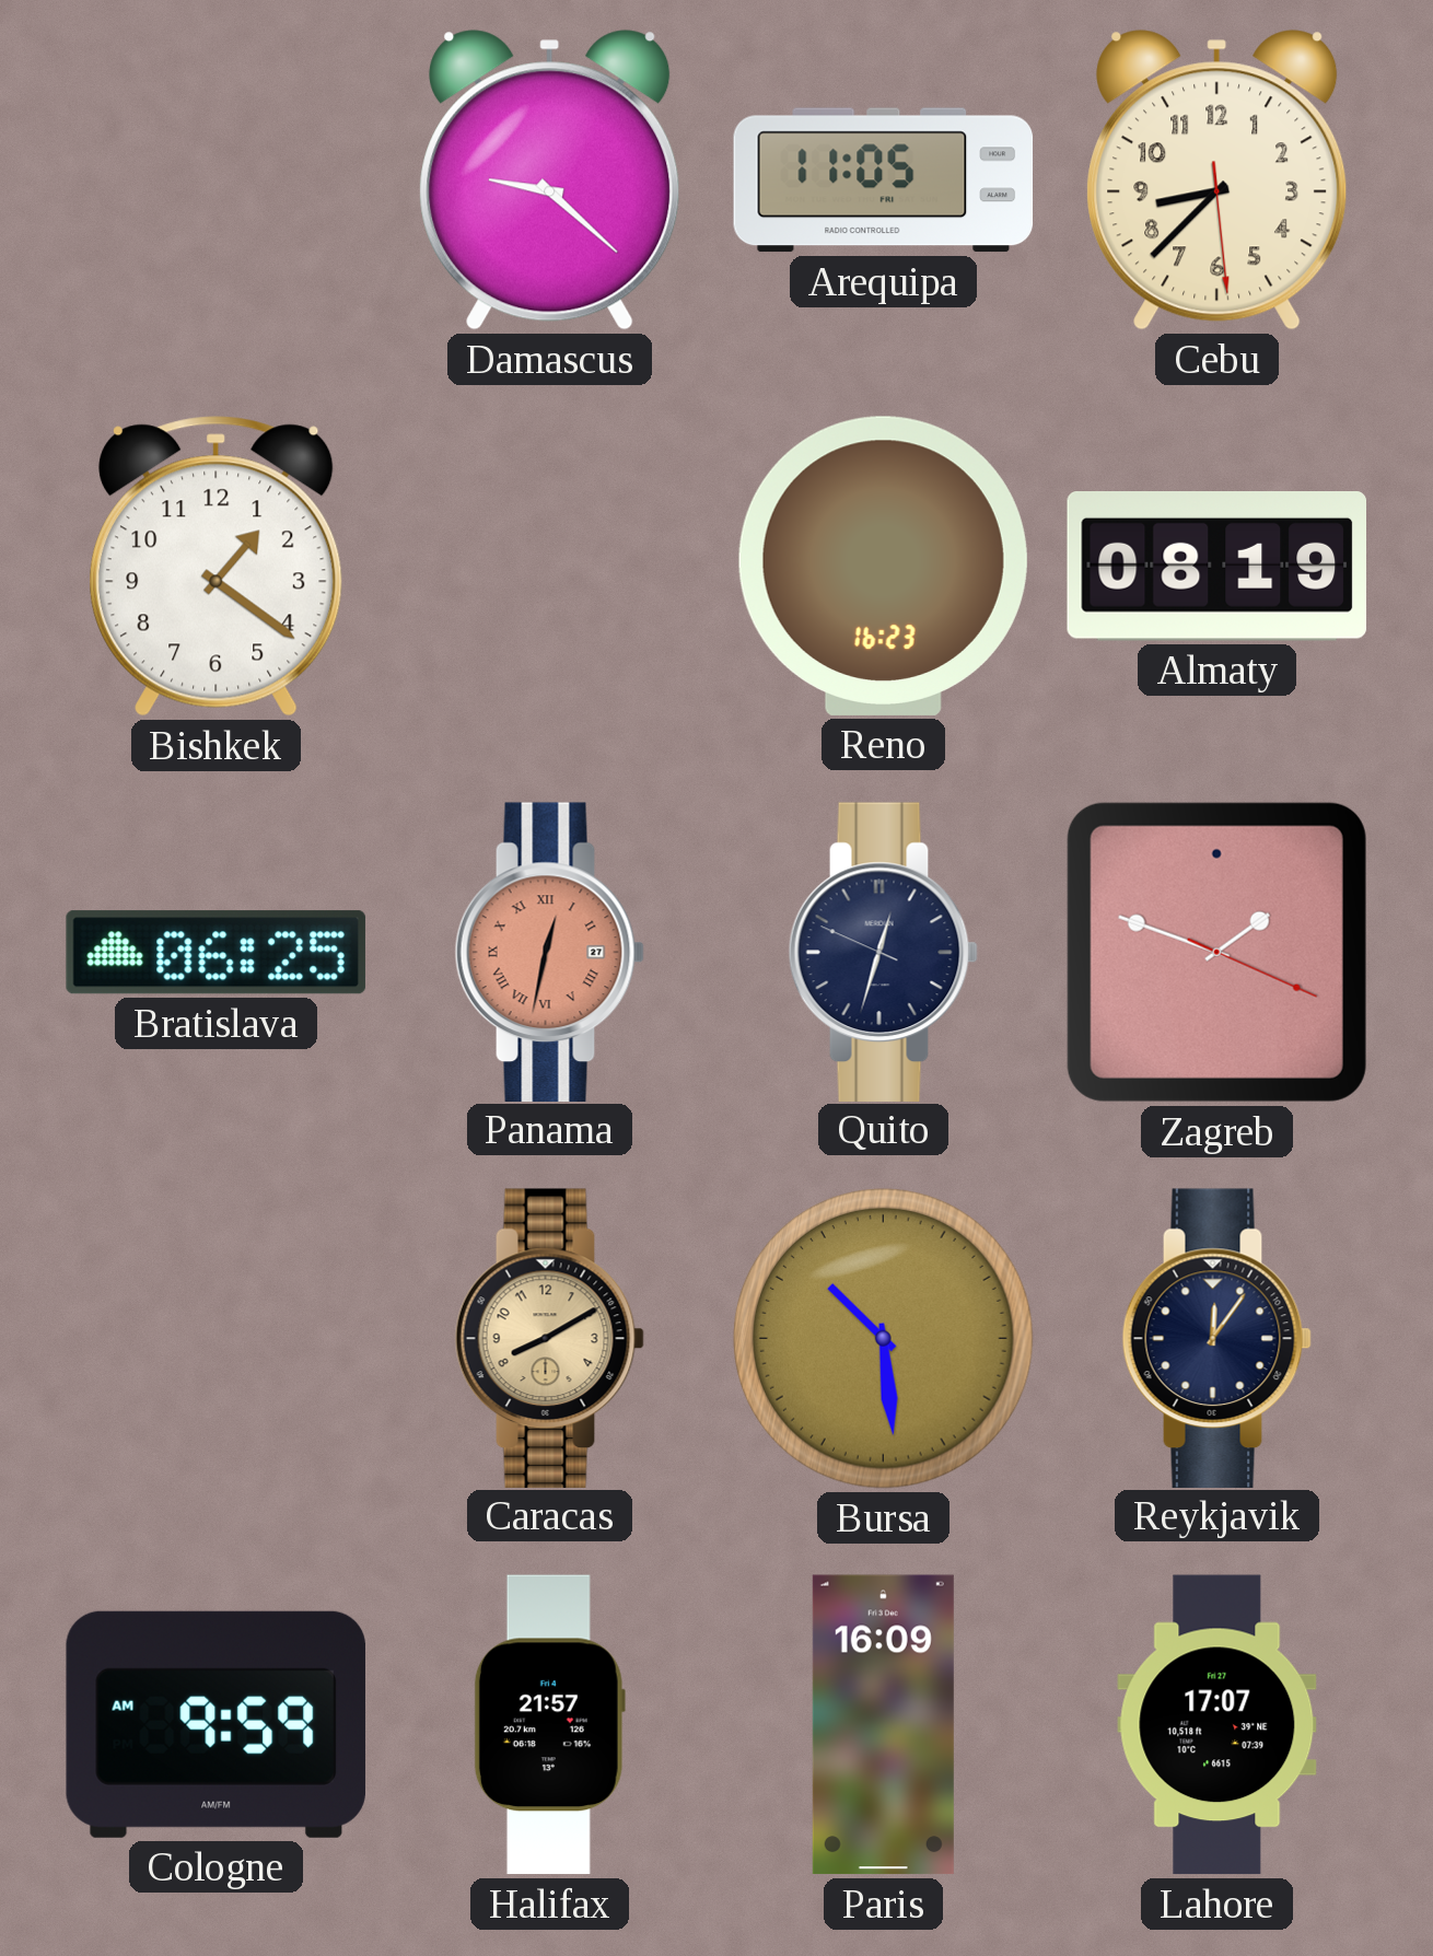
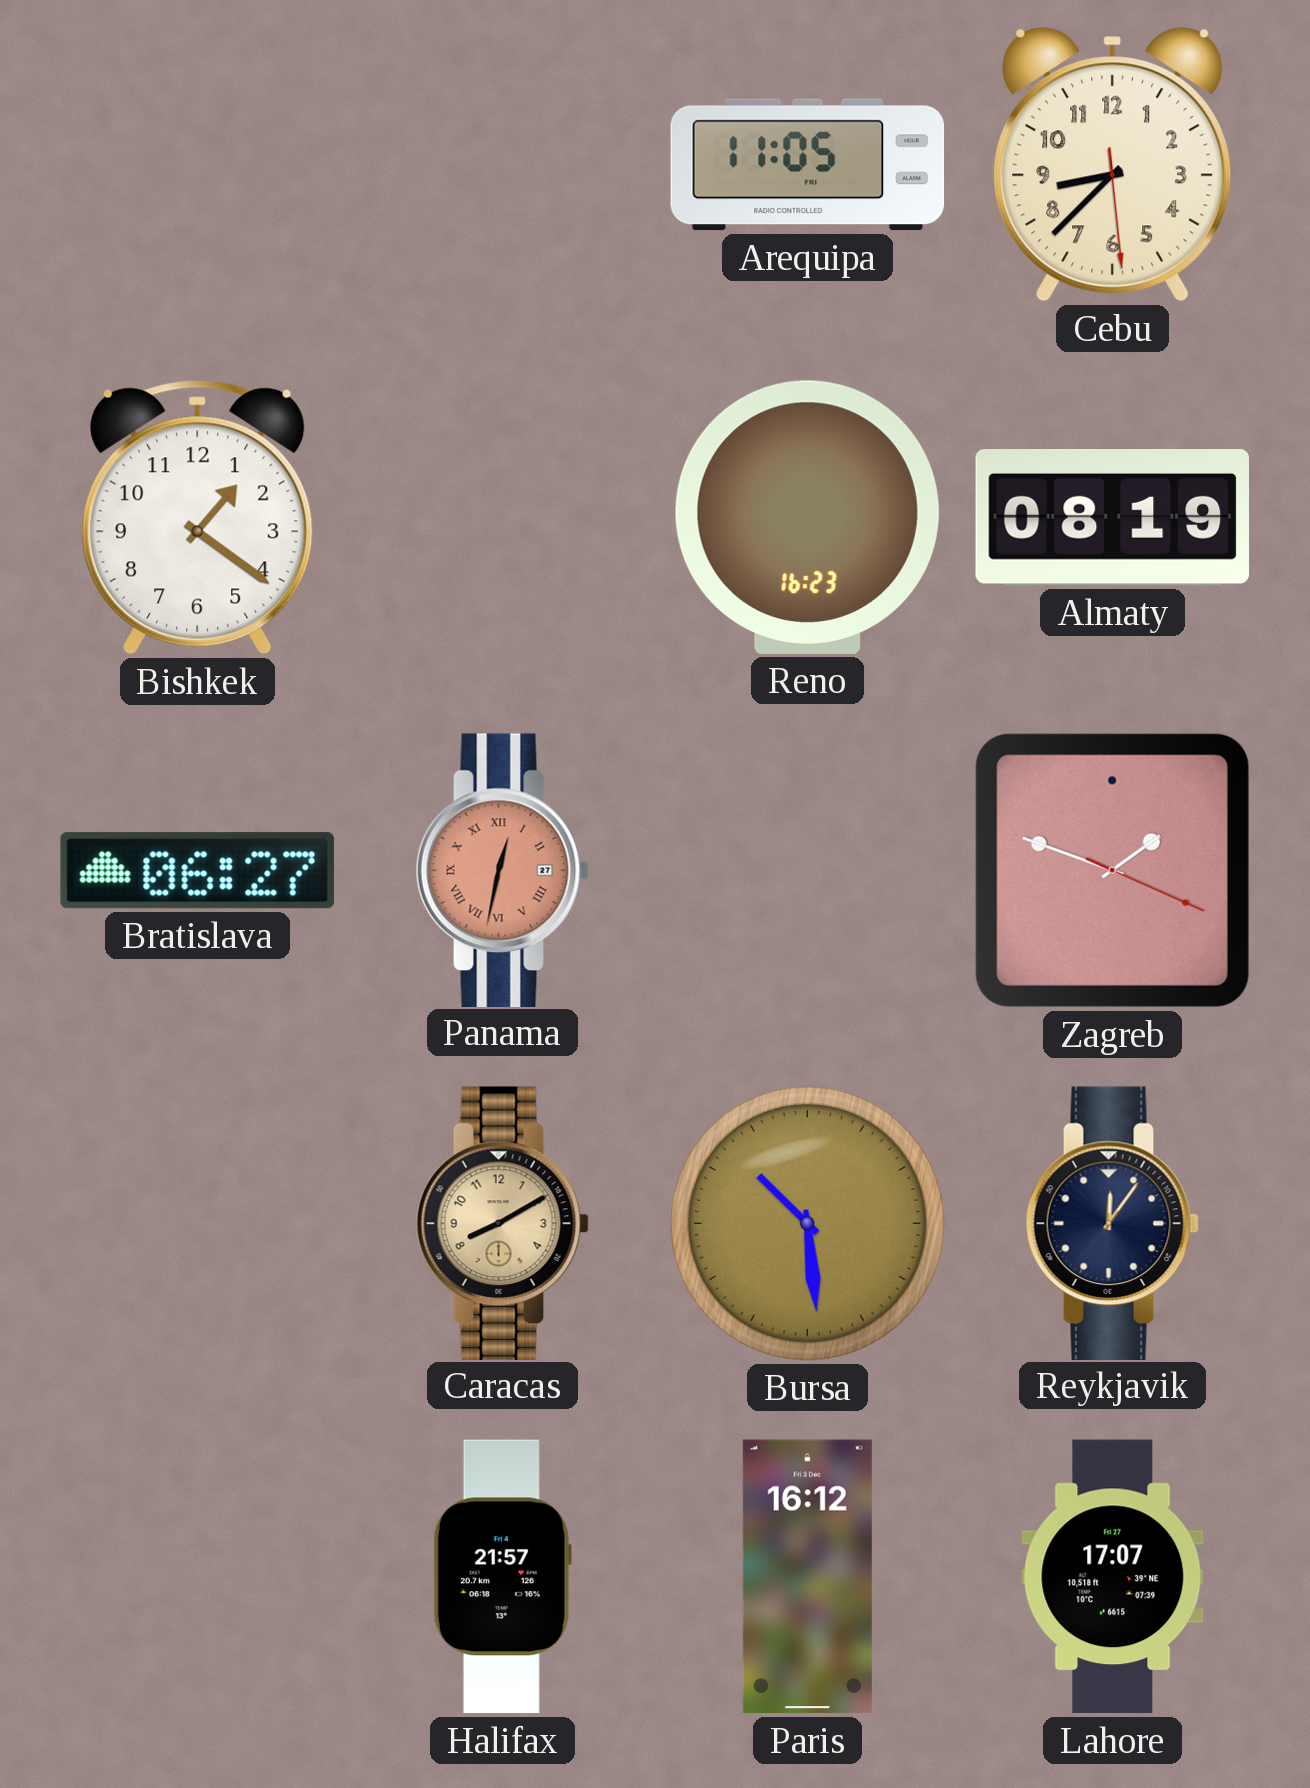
Damascus: 9:22 -> none (550, 181)
Bratislava: 06:25 -> 06:27 (197, 871)
Quito: 12:32 -> none (883, 952)
Cologne: 9:59 -> none (215, 1724)
Paris: 16:09 -> 16:12 (807, 1577)
